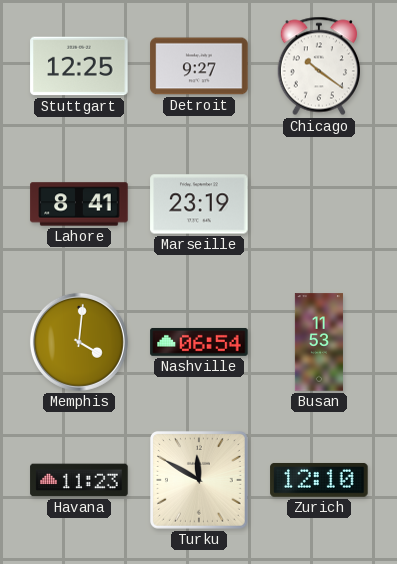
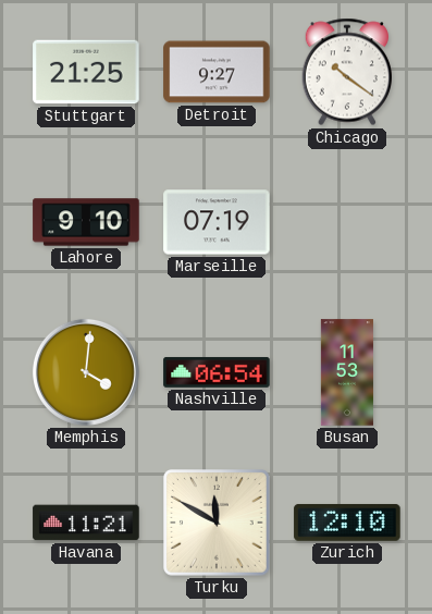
Stuttgart: 12:25 -> 21:25 (86, 72)
Lahore: 8:41 -> 9:10 (86, 222)
Marseille: 23:19 -> 07:19 (217, 222)
Havana: 11:23 -> 11:21 (86, 523)
